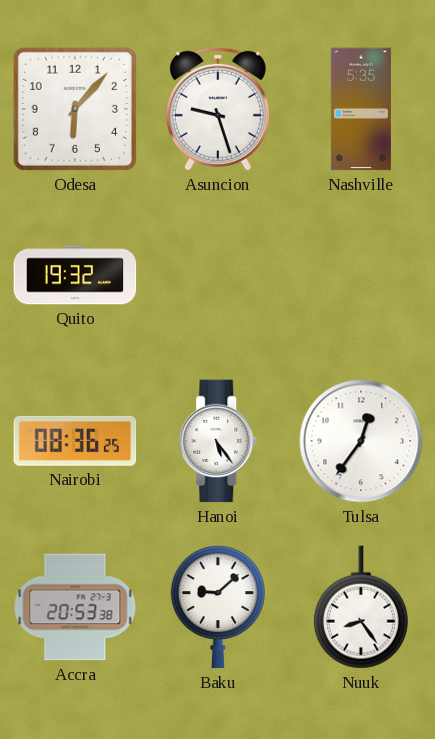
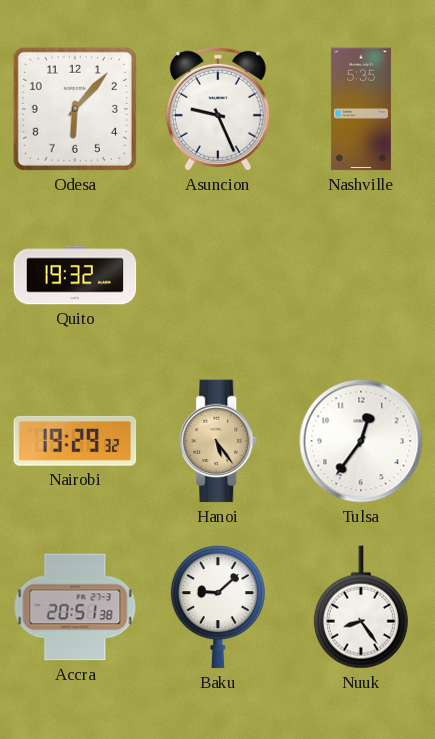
Asuncion: 9:27 -> 9:26 (218, 109)
Nairobi: 08:36 -> 19:29 (75, 441)
Hanoi dial: white -> champagne (219, 441)
Accra: 20:53 -> 20:51 (75, 607)
